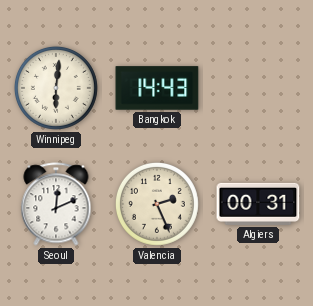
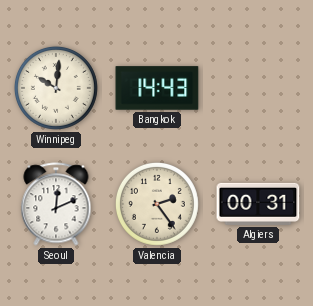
Winnipeg: 6:01 -> 10:01 (56, 88)
Valencia: 2:26 -> 2:24 (157, 204)
